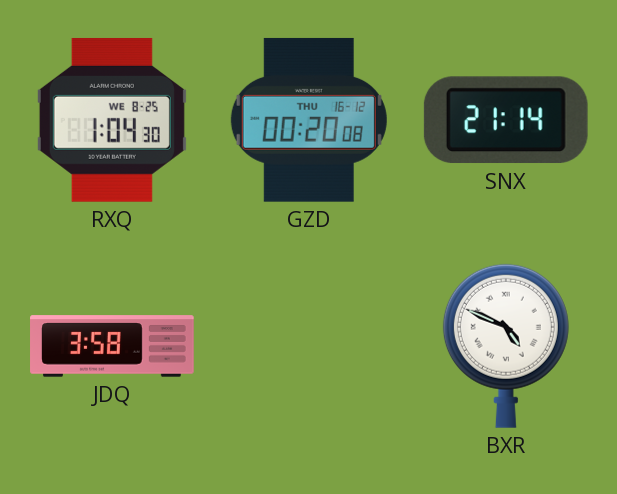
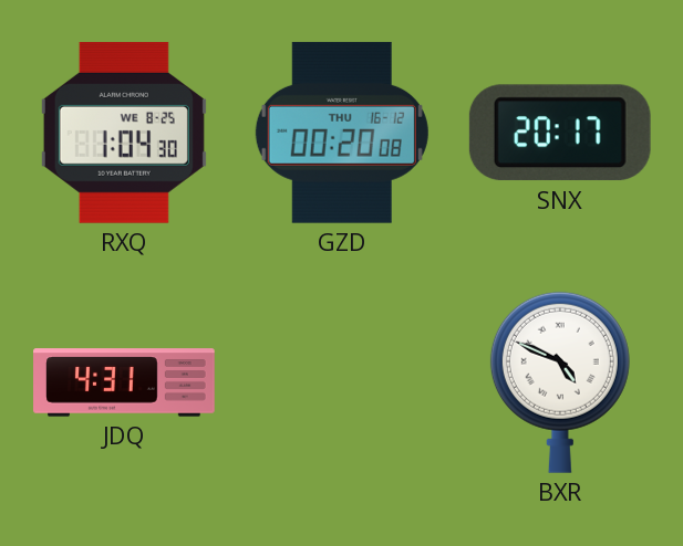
SNX: 21:14 -> 20:17 (560, 133)
JDQ: 3:58 -> 4:31 (124, 382)
